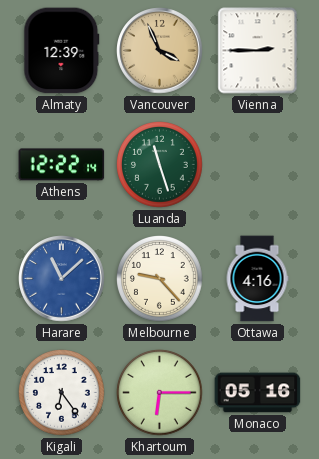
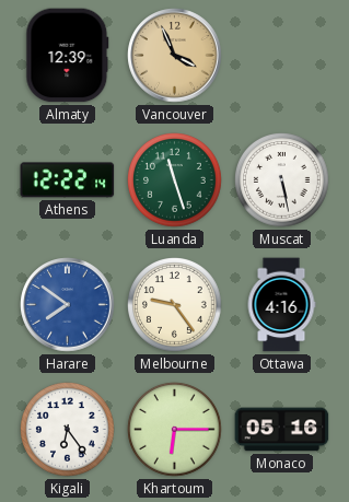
Vienna: 2:45 -> none (258, 51)
Muscat: none -> 5:28 (282, 180)
Harare: 11:08 -> 7:51 (68, 305)
Melbourne: 9:23 -> 9:24 (175, 305)
